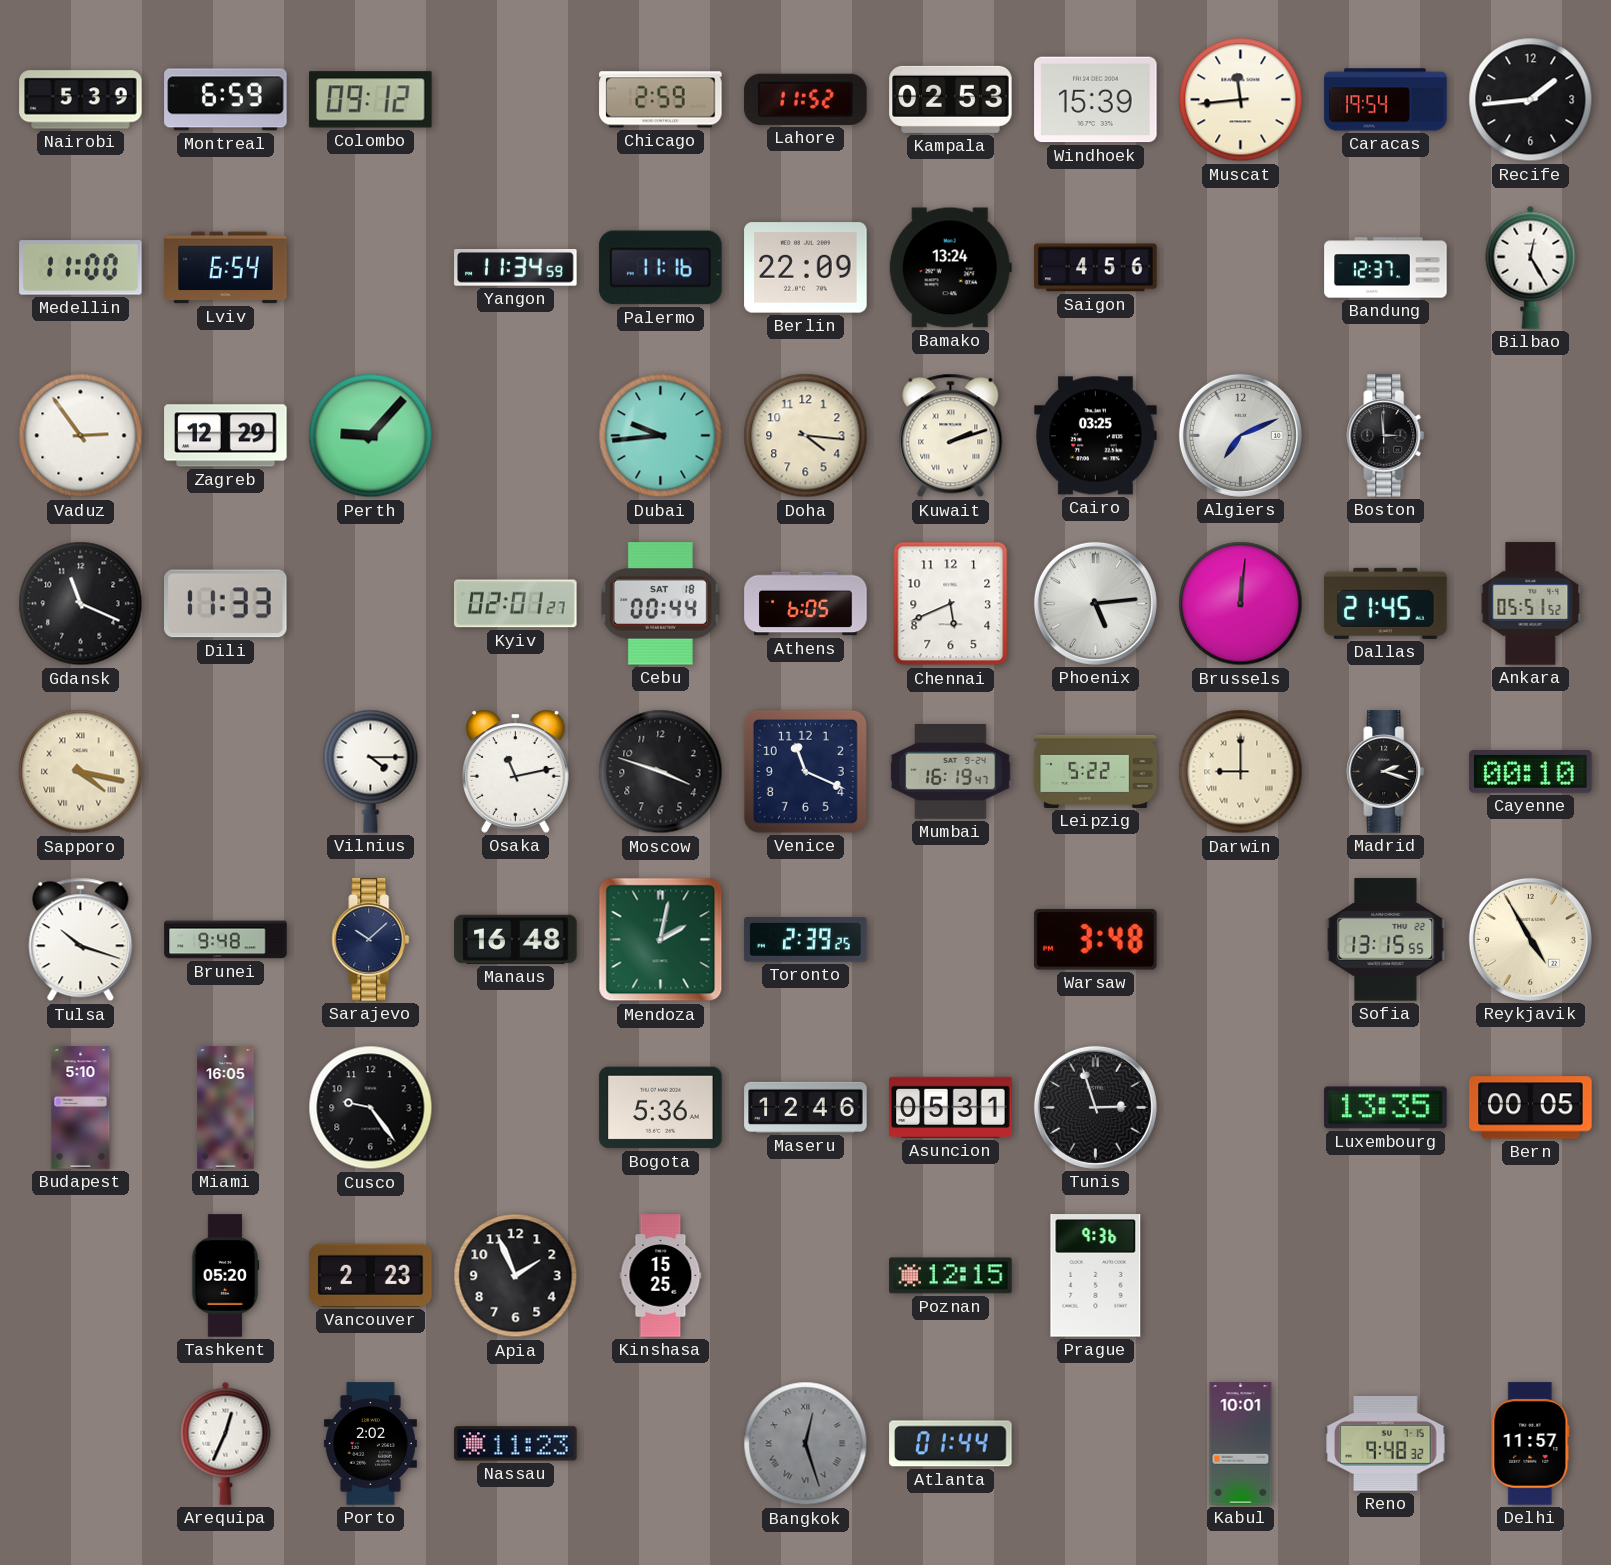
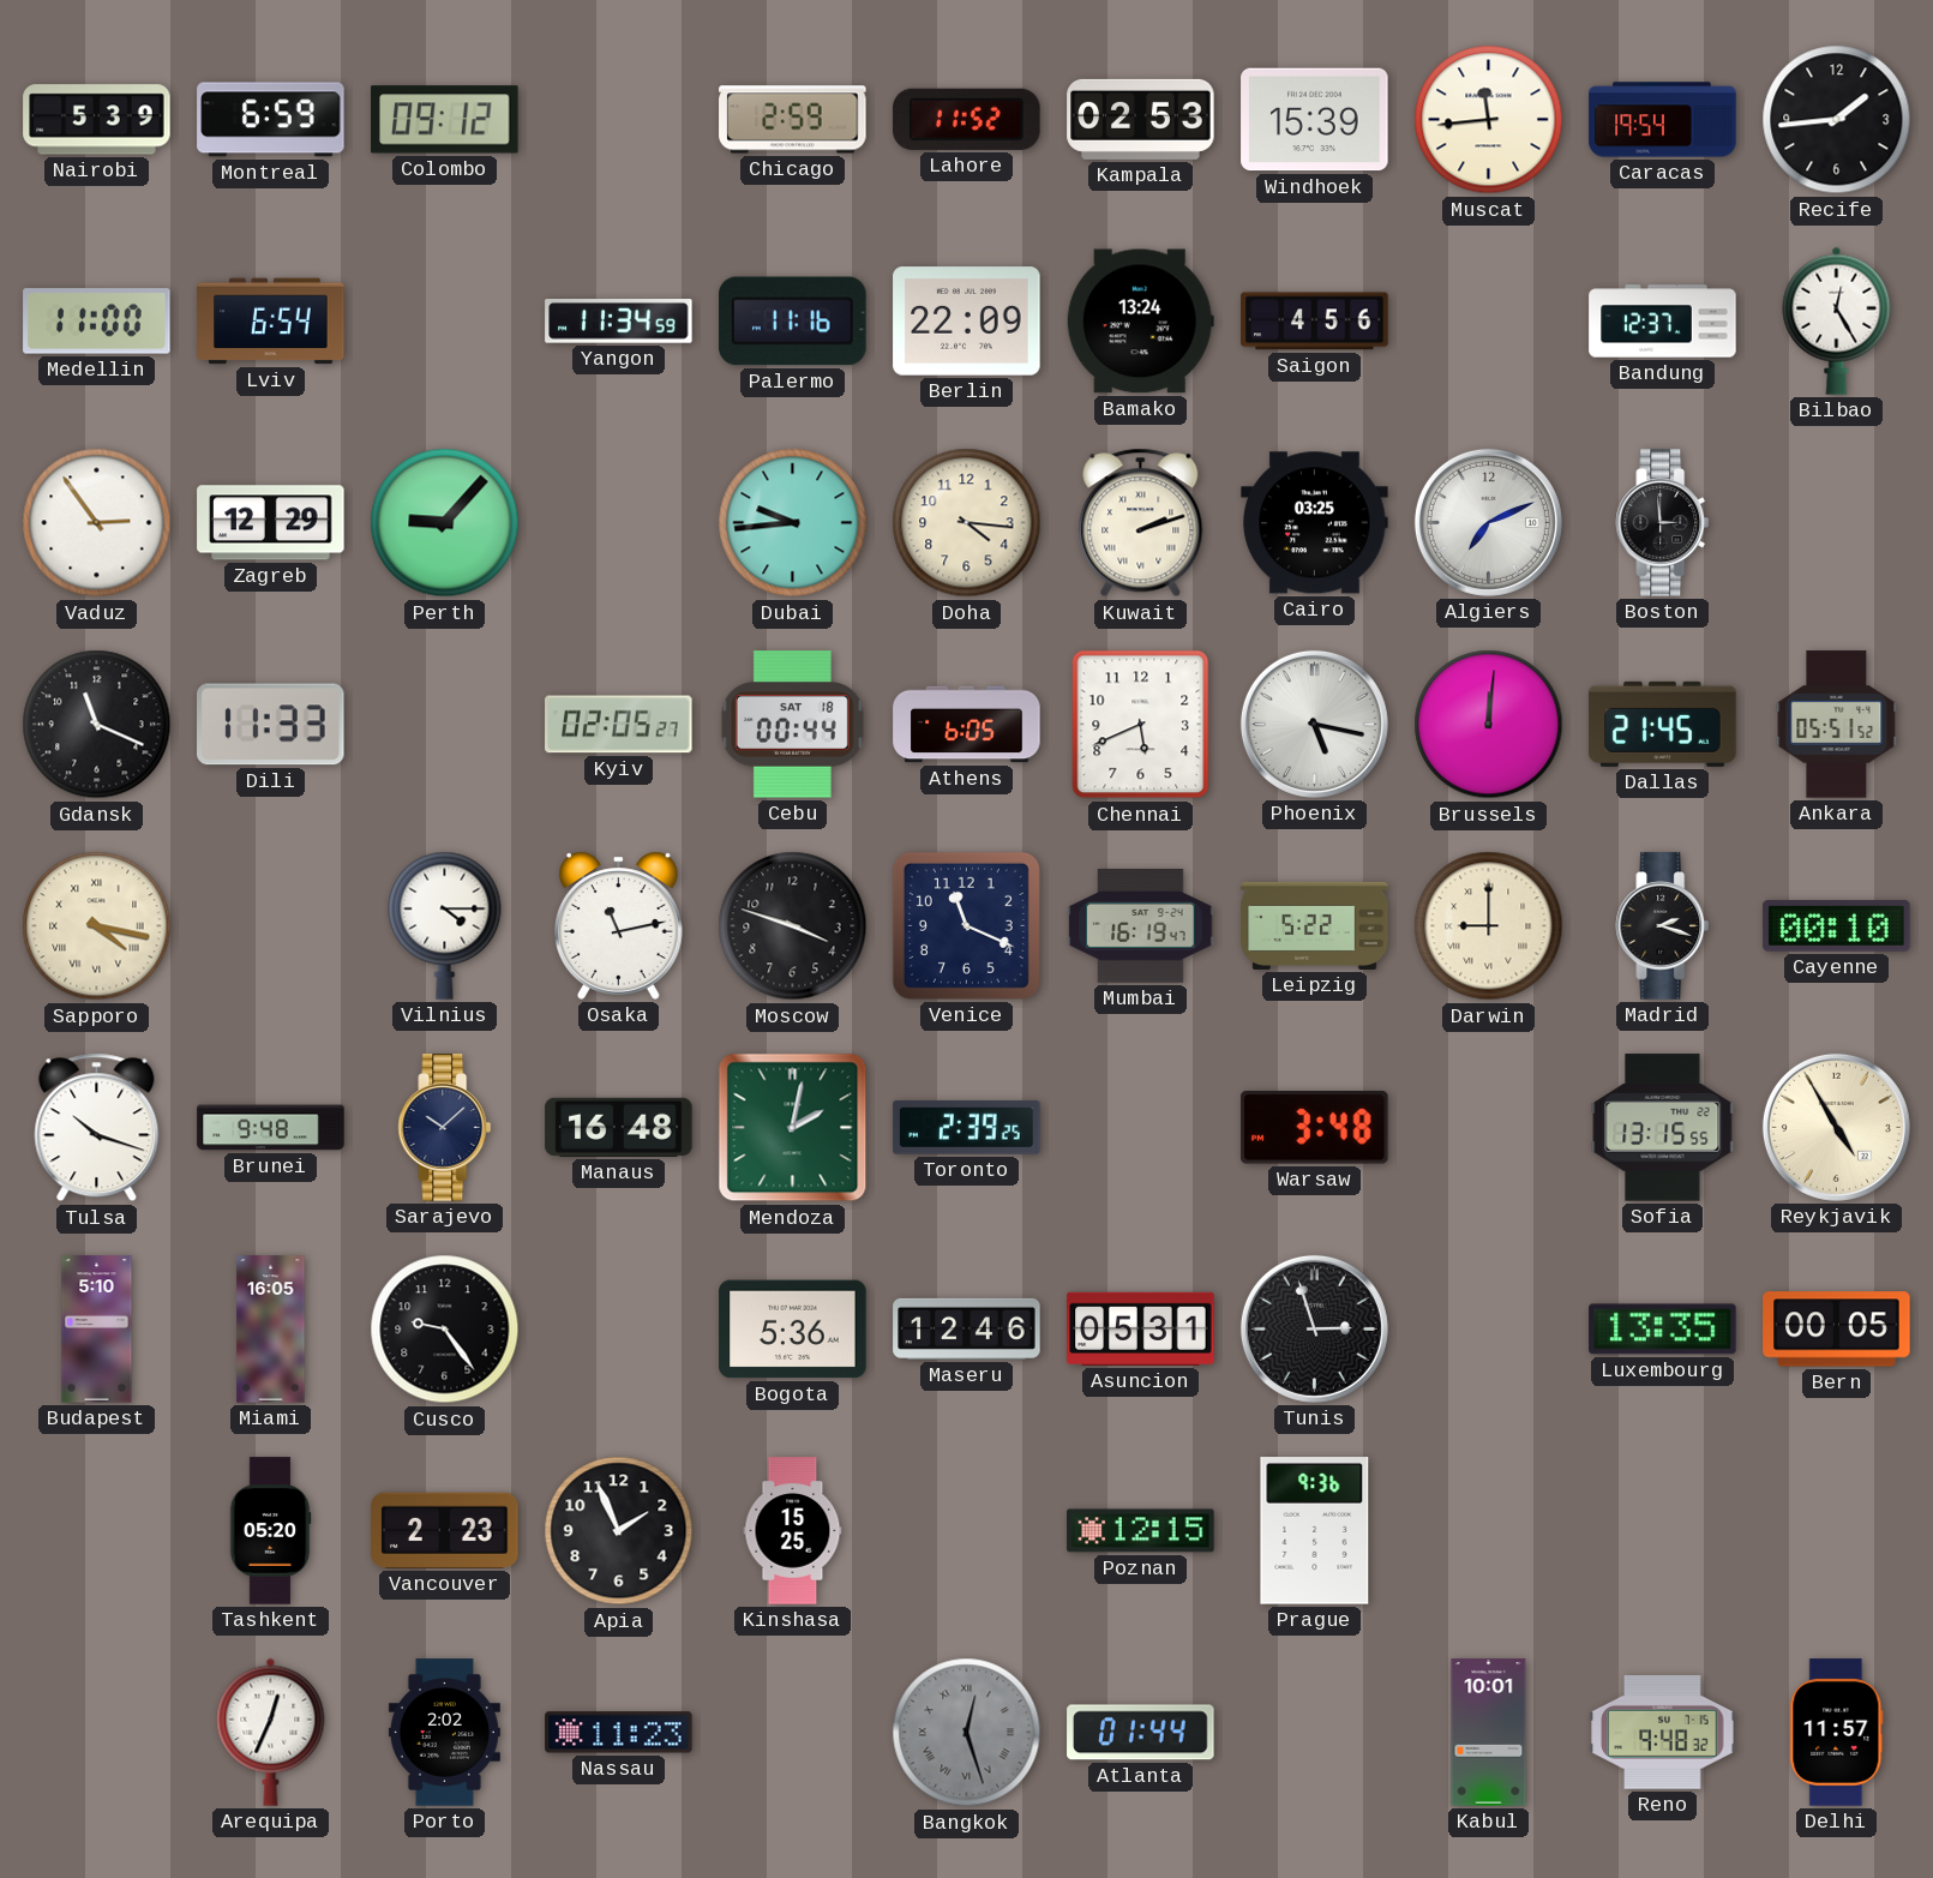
Kyiv: 02:01 -> 02:05 (619, 725)
Phoenix: 5:14 -> 5:17 (1314, 724)
